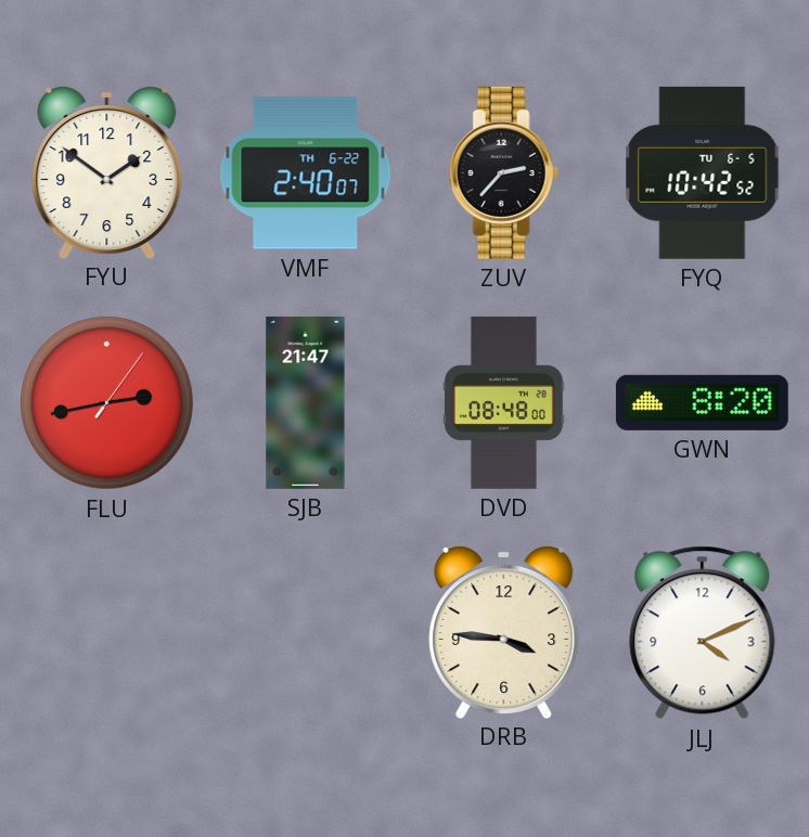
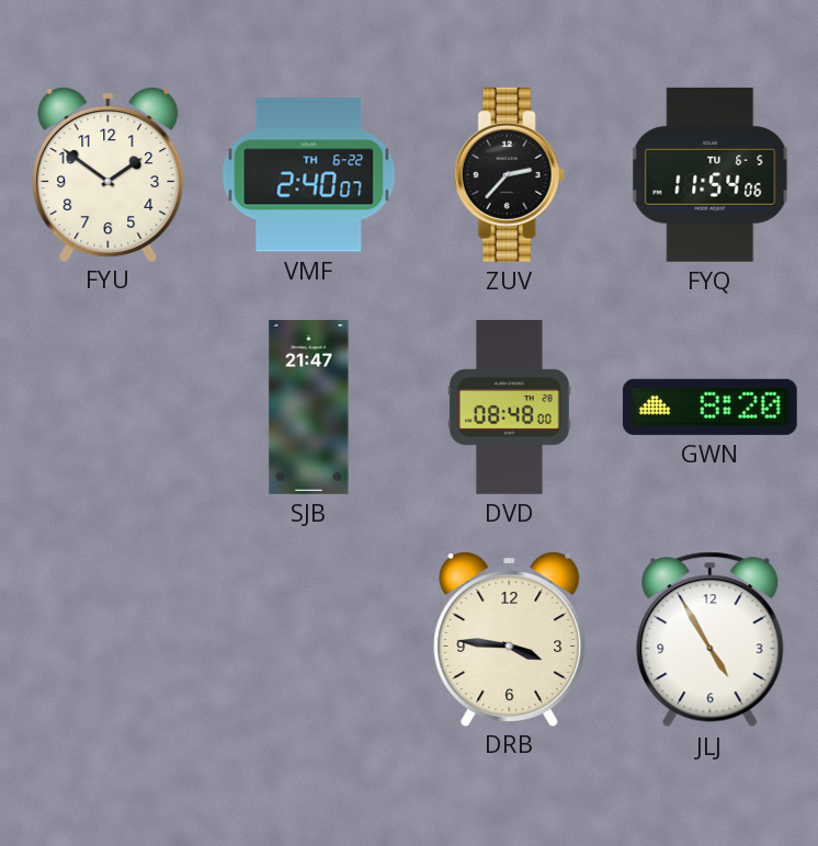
FYQ: 10:42 -> 11:54 (711, 174)
FLU: 2:43 -> none (106, 402)
JLJ: 4:11 -> 4:55 (711, 640)
